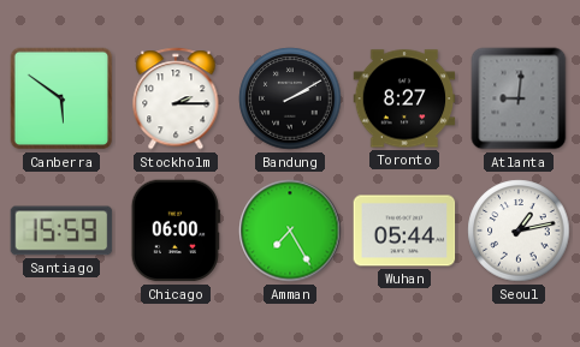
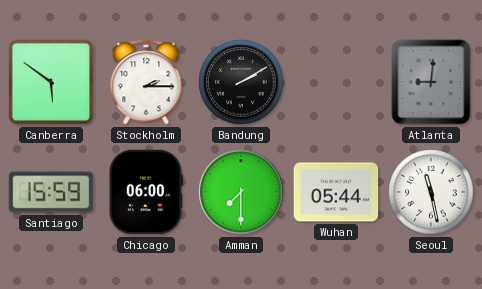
Toronto: 8:27 -> none (404, 98)
Amman: 7:25 -> 7:30 (241, 192)
Seoul: 1:13 -> 11:28 (431, 192)
